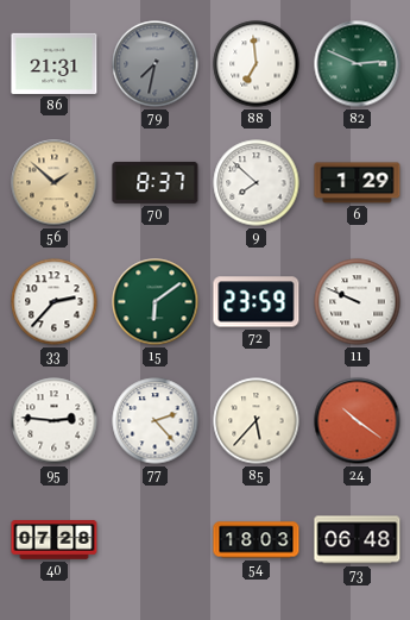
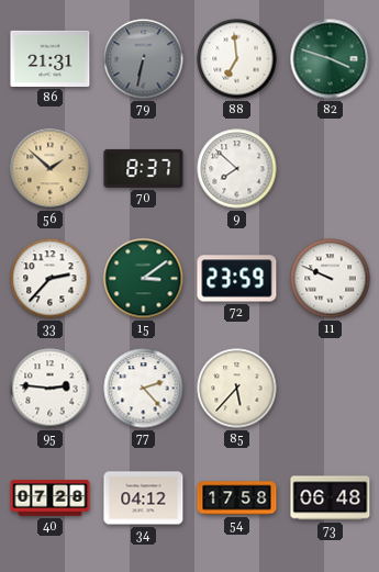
79: 7:32 -> 6:32 (144, 59)
82: 2:49 -> 3:48 (331, 59)
6: 1:29 -> none (358, 183)
15: 6:09 -> 3:09 (144, 279)
24: 10:21 -> none (358, 421)
34: none -> 04:12 (144, 498)
54: 18:03 -> 17:58 (237, 498)
